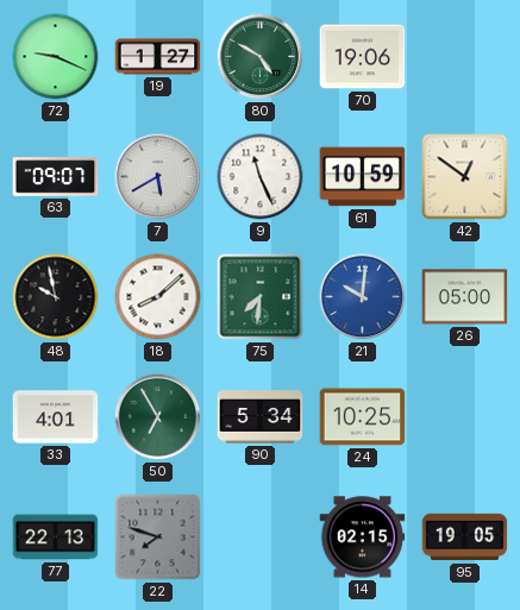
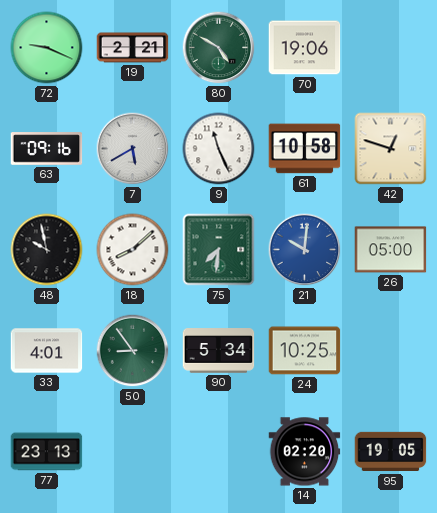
19: 1:27 -> 2:21 (133, 48)
63: 09:07 -> 09:16 (47, 149)
61: 10:59 -> 10:58 (305, 149)
42: 12:51 -> 12:48 (391, 149)
50: 6:55 -> 8:54 (133, 351)
77: 22:13 -> 23:13 (47, 452)
22: 7:48 -> none (158, 537)
14: 02:15 -> 02:20 (305, 452)
